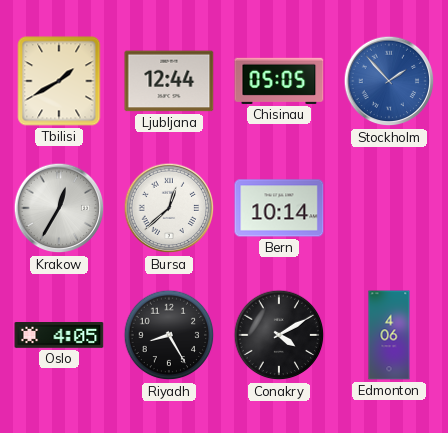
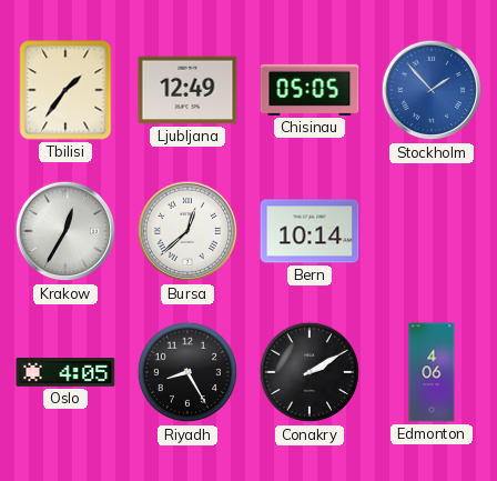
Tbilisi: 1:40 -> 1:36 (65, 90)
Ljubljana: 12:44 -> 12:49 (187, 90)
Conakry: 4:10 -> 2:10 (310, 372)
